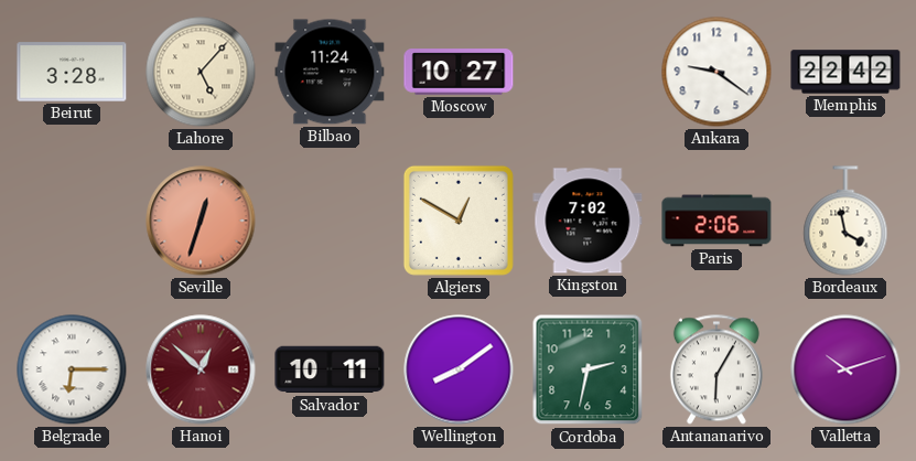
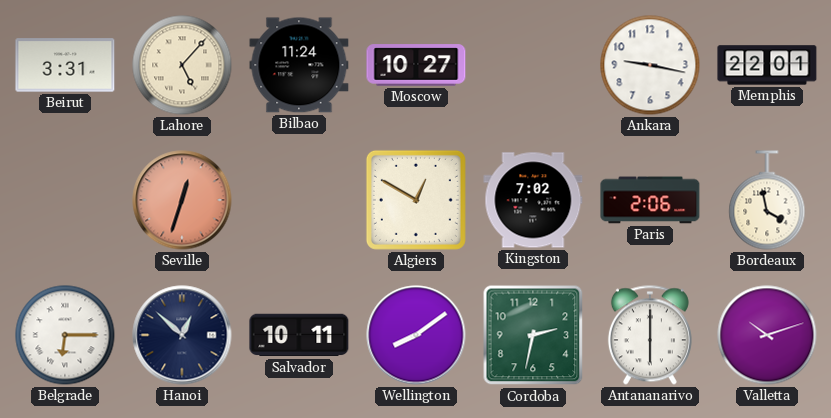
Beirut: 3:28 -> 3:31 (65, 65)
Ankara: 9:21 -> 9:17 (650, 65)
Memphis: 22:42 -> 22:01 (767, 65)
Hanoi dial: burgundy -> navy (182, 335)
Antananarivo: 6:05 -> 6:00 (650, 335)
